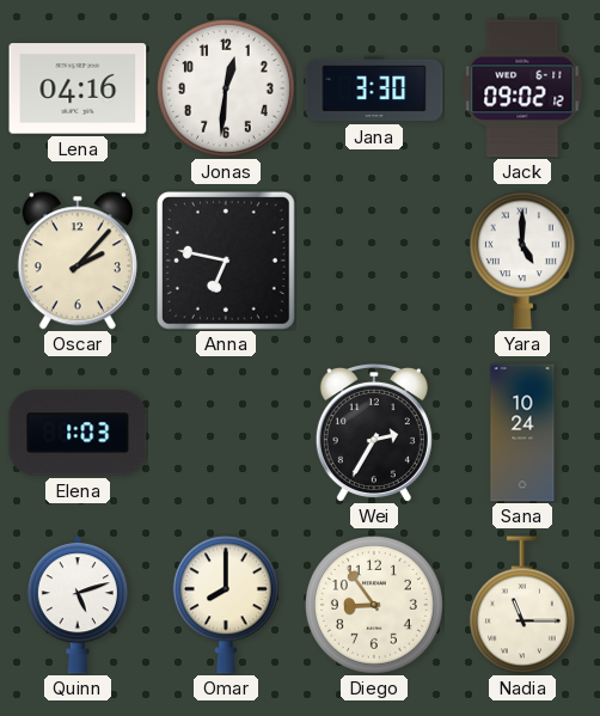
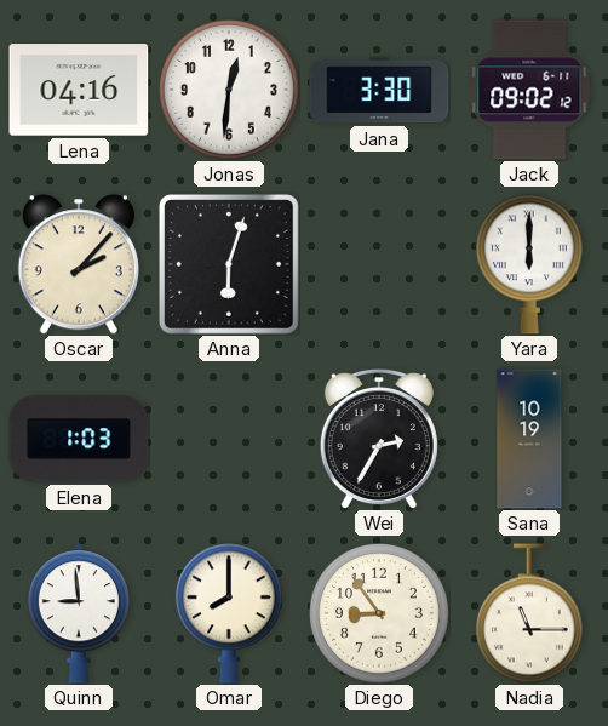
Anna: 6:47 -> 6:03 (229, 264)
Yara: 5:00 -> 6:00 (529, 264)
Sana: 10:24 -> 10:19 (529, 439)
Quinn: 5:12 -> 8:59 (79, 613)
